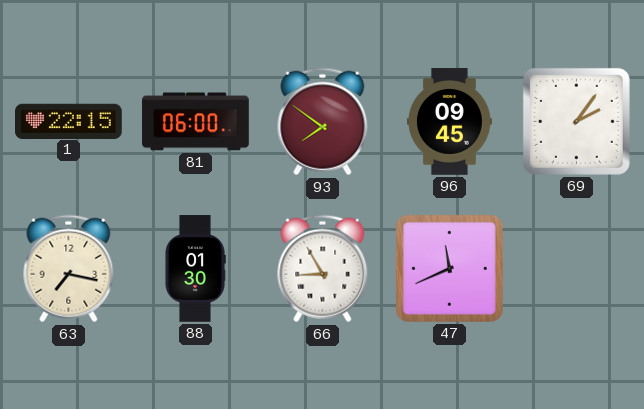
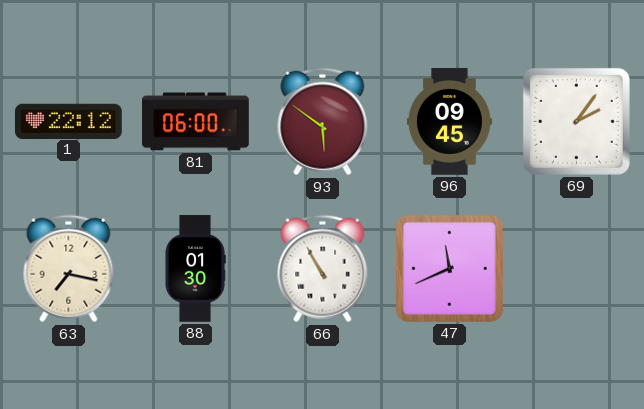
1: 22:15 -> 22:12 (69, 121)
93: 7:51 -> 5:51 (323, 122)
66: 8:55 -> 10:55 (323, 269)
